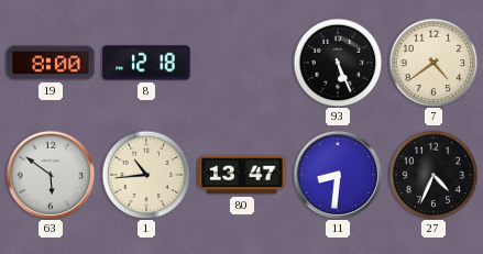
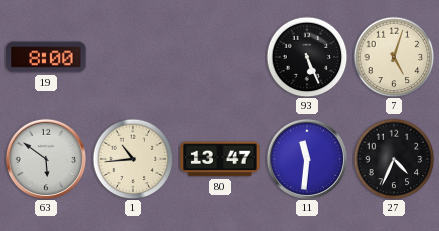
8: 12:18 -> none (146, 63)
7: 4:39 -> 5:03 (394, 57)
11: 8:31 -> 11:31 (307, 159)
